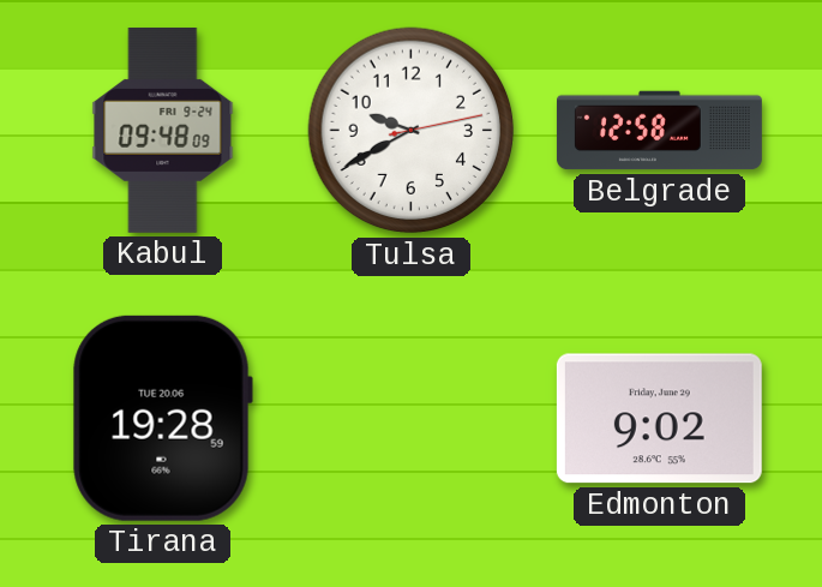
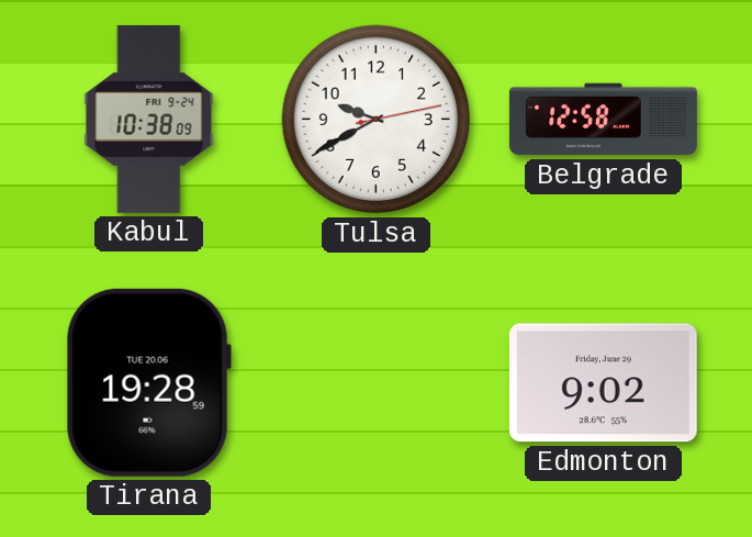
Kabul: 09:48 -> 10:38 (149, 119)
